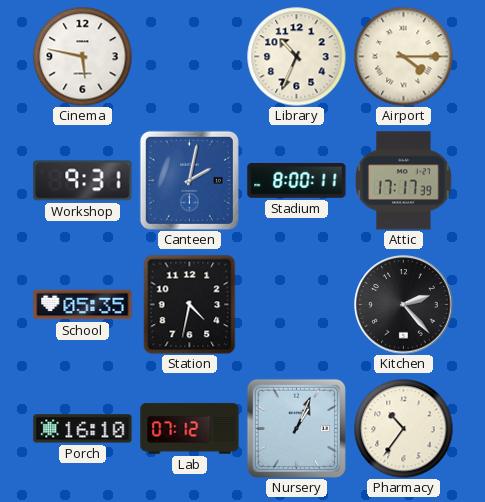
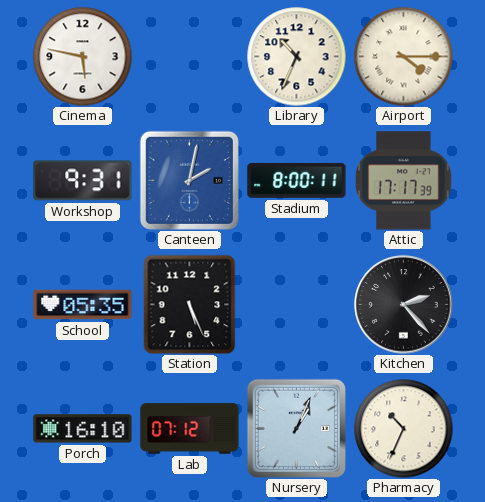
Station: 4:32 -> 5:26 (190, 304)
Pharmacy: 10:36 -> 10:34 (404, 429)
